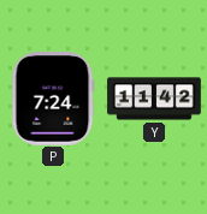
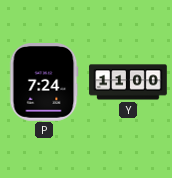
Y: 11:42 -> 11:00 (128, 82)
